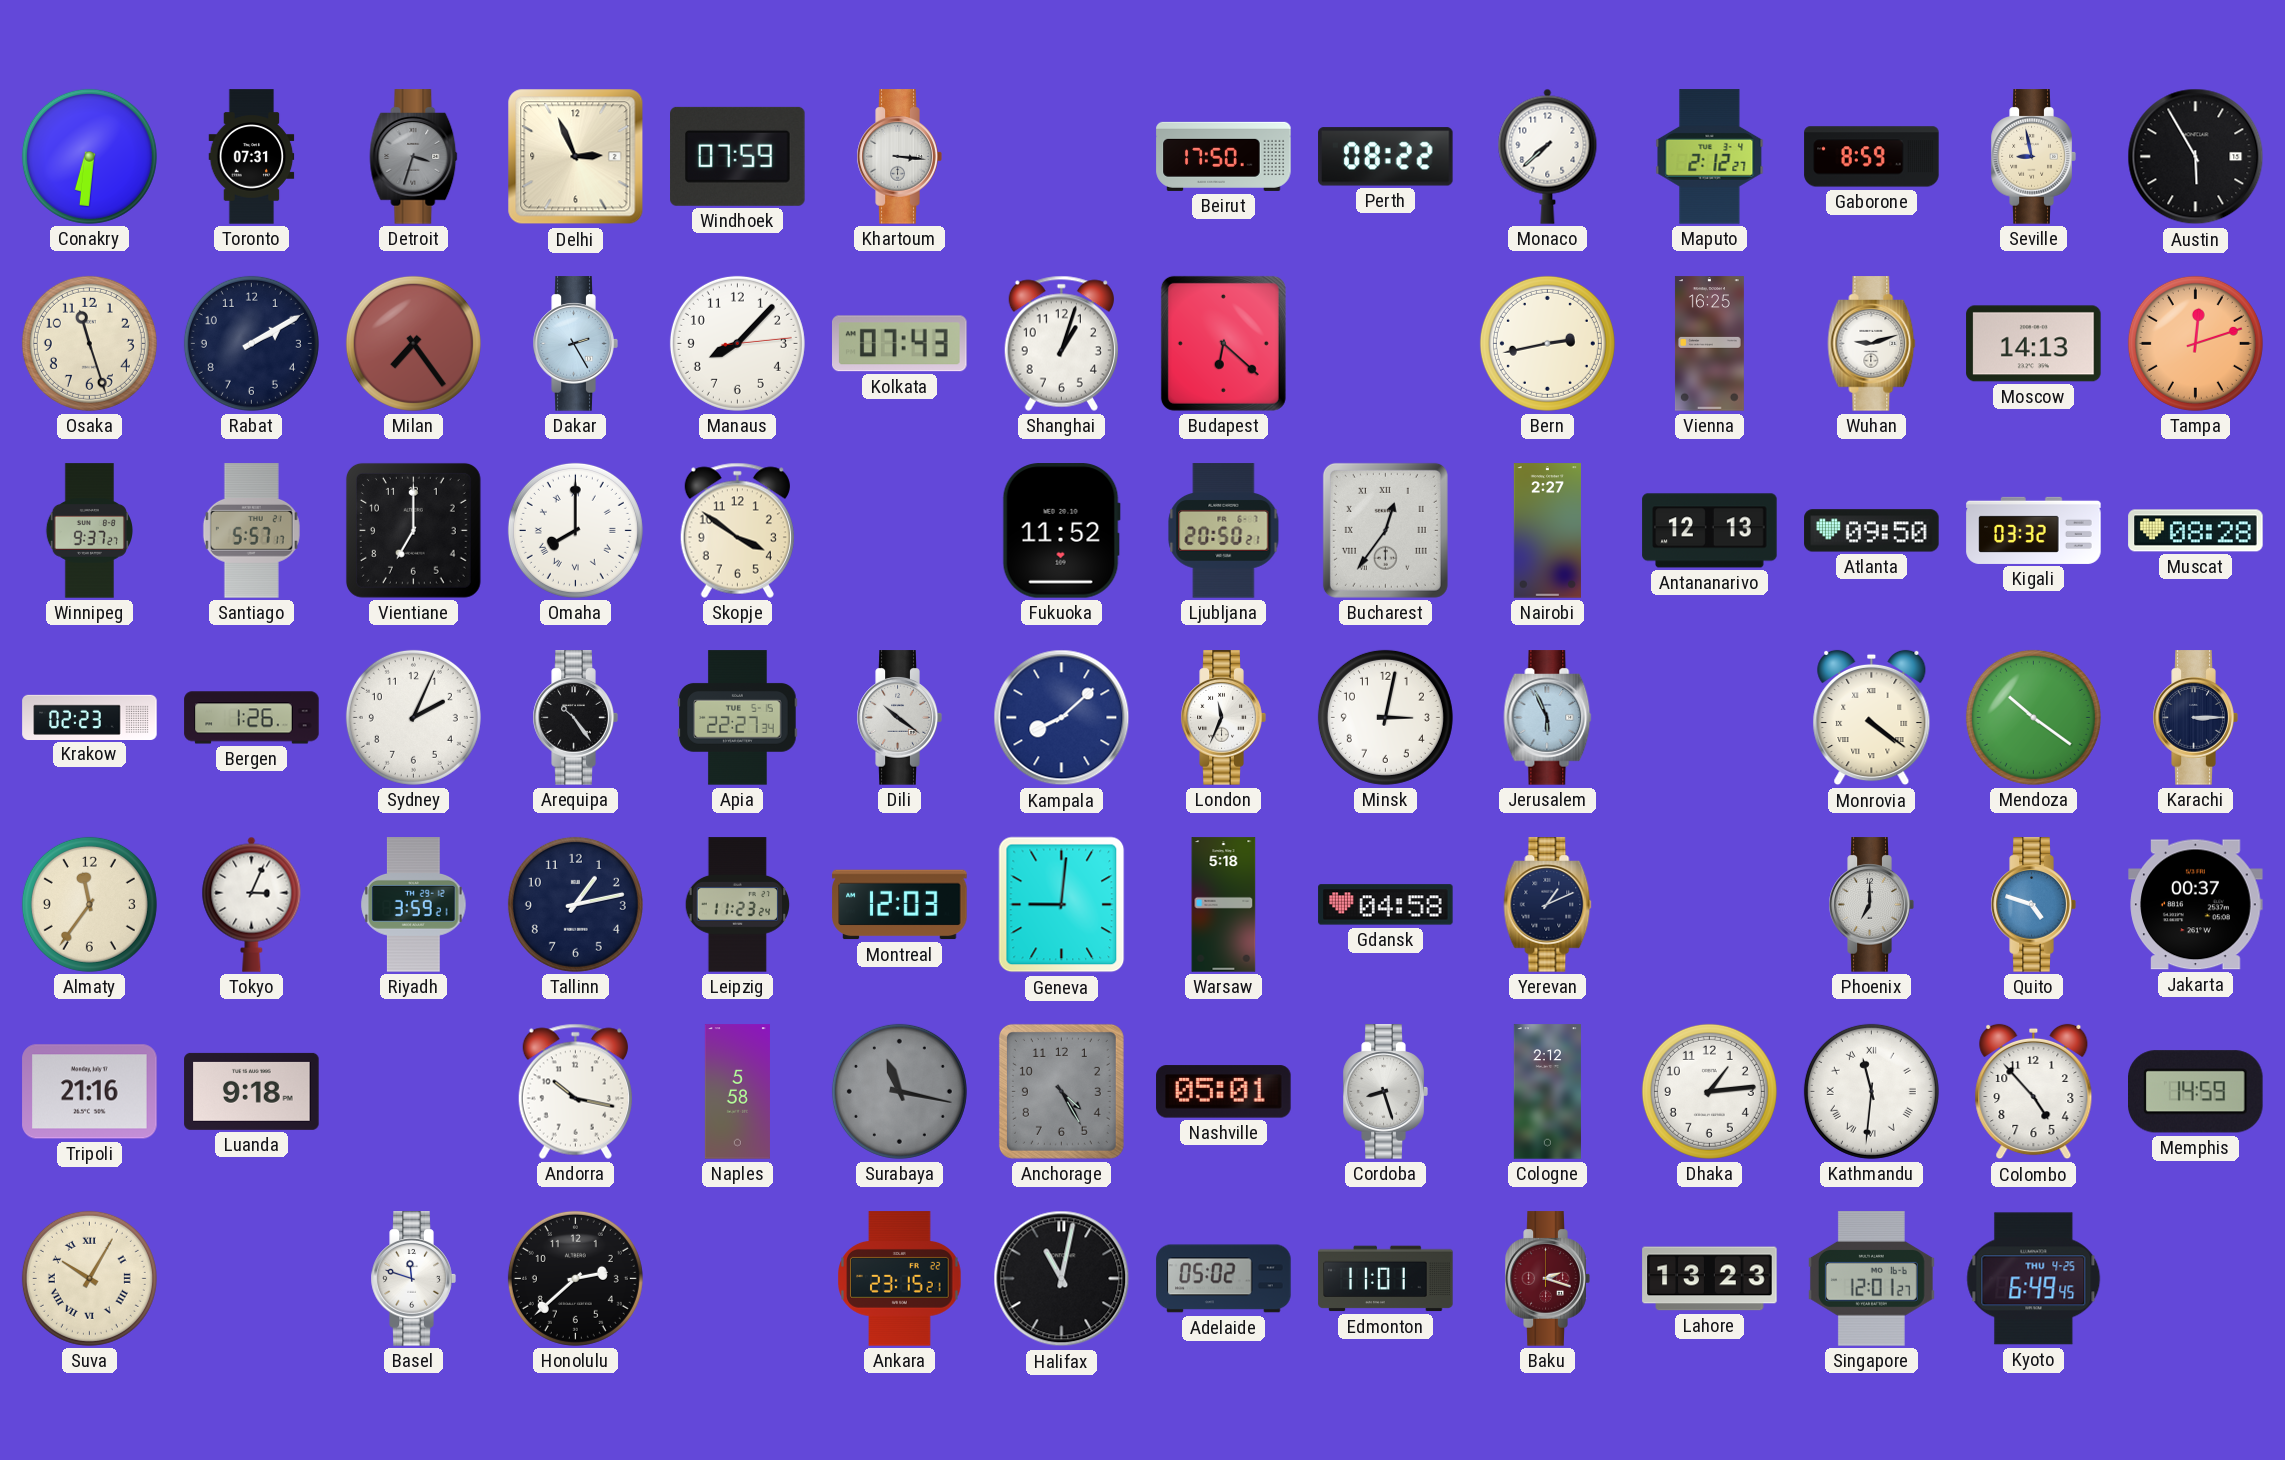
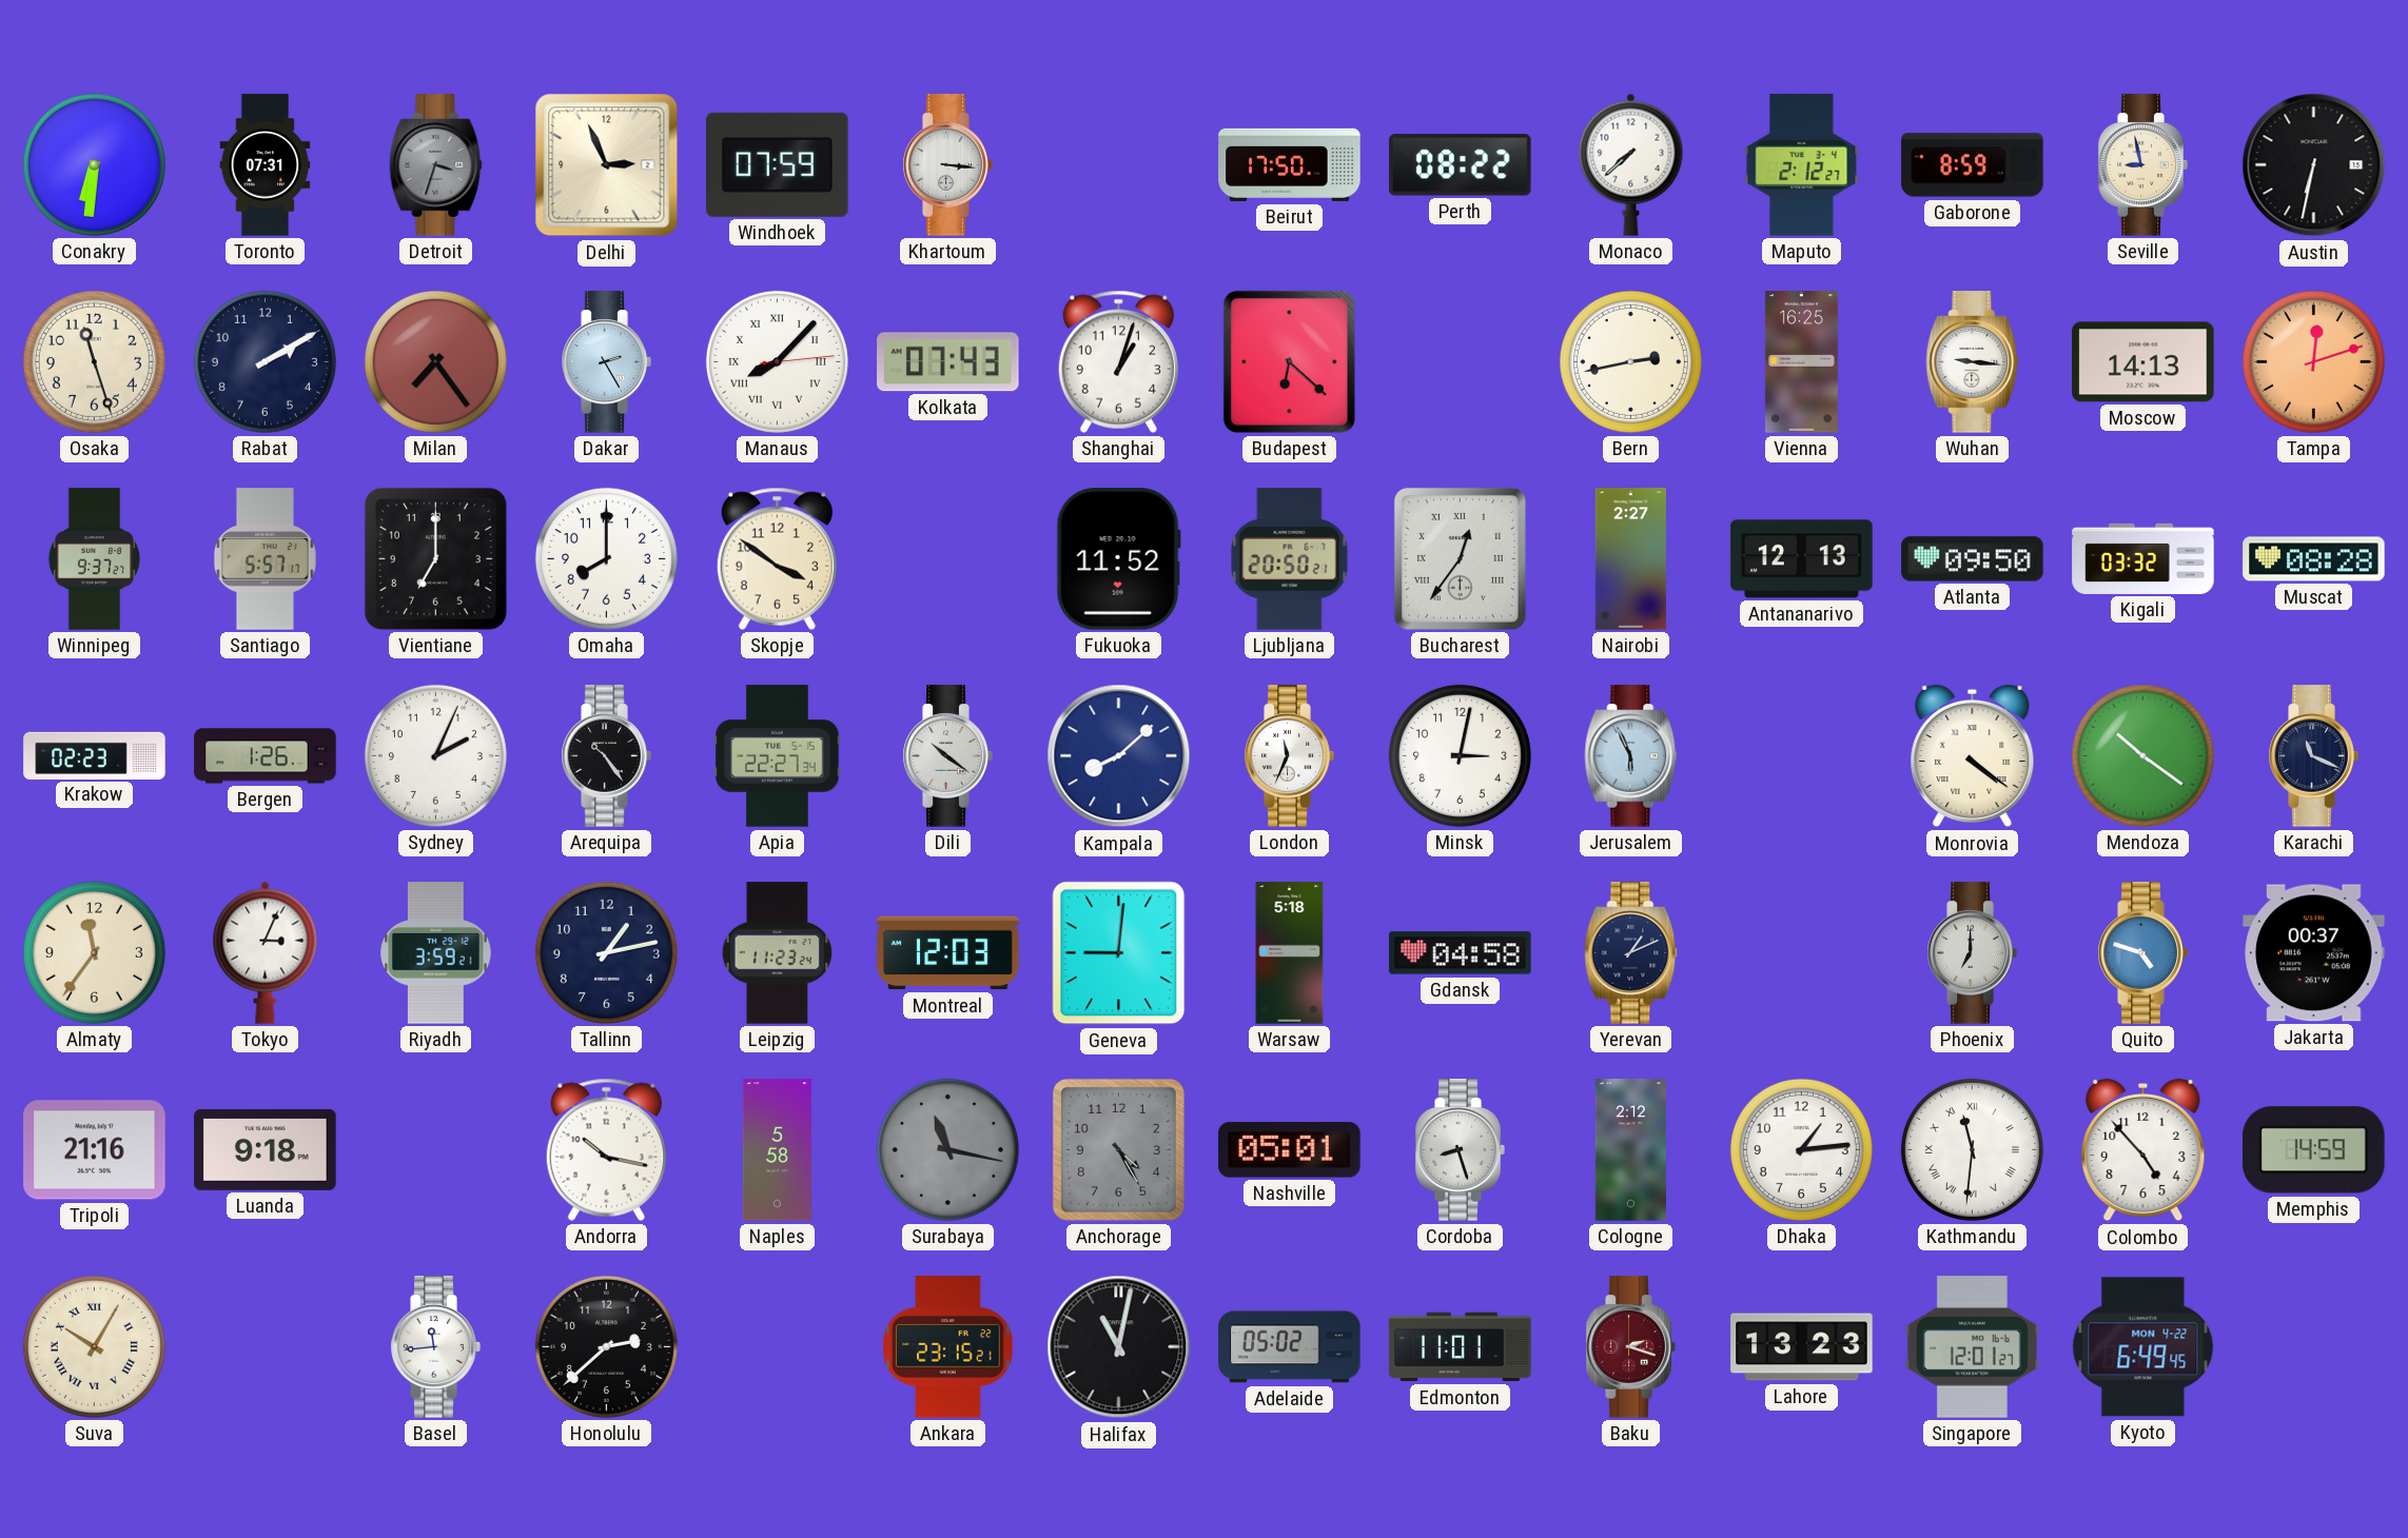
Austin: 5:55 -> 6:32 (2314, 165)
Manaus numerals: Arabic -> Roman (777, 361)
Wuhan: 9:12 -> 9:16 (1973, 362)
Omaha numerals: Roman -> Arabic (606, 558)
Karachi: 3:15 -> 11:19 (2313, 756)
Basel: 11:48 -> 11:44 (435, 1347)
Kyoto date: THU 4-25 -> MON 4-22 (2143, 1347)
